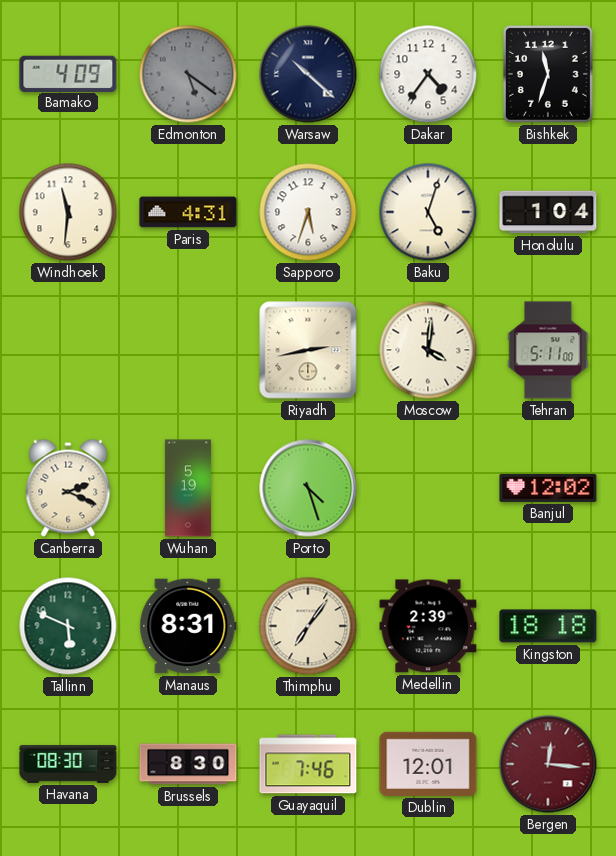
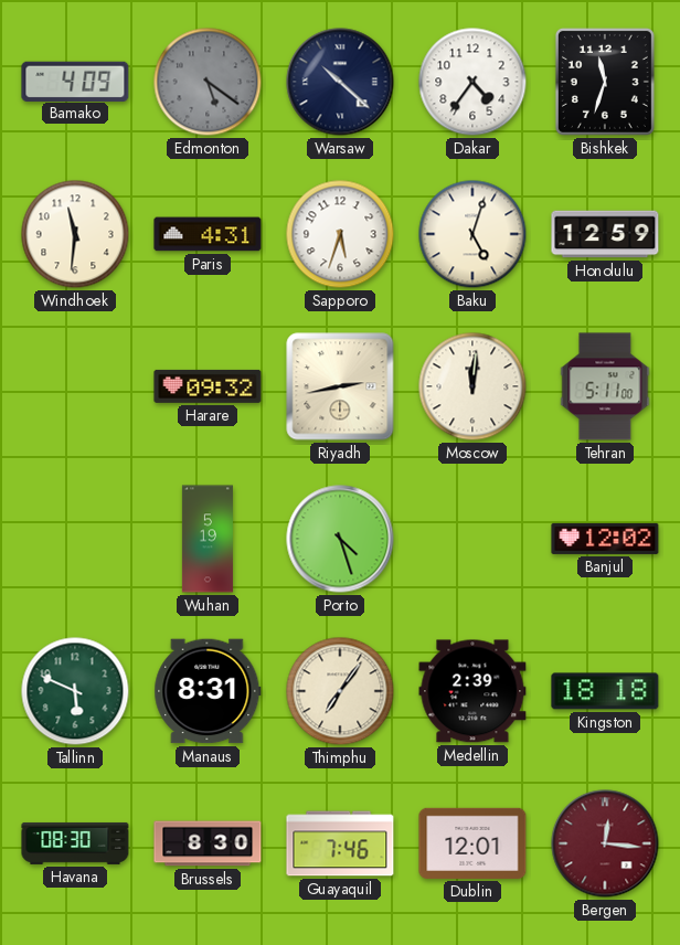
Honolulu: 1:04 -> 12:59 (605, 234)
Harare: none -> 09:32 (208, 386)
Moscow: 4:01 -> 12:01 (472, 386)
Canberra: 2:19 -> none (68, 488)
